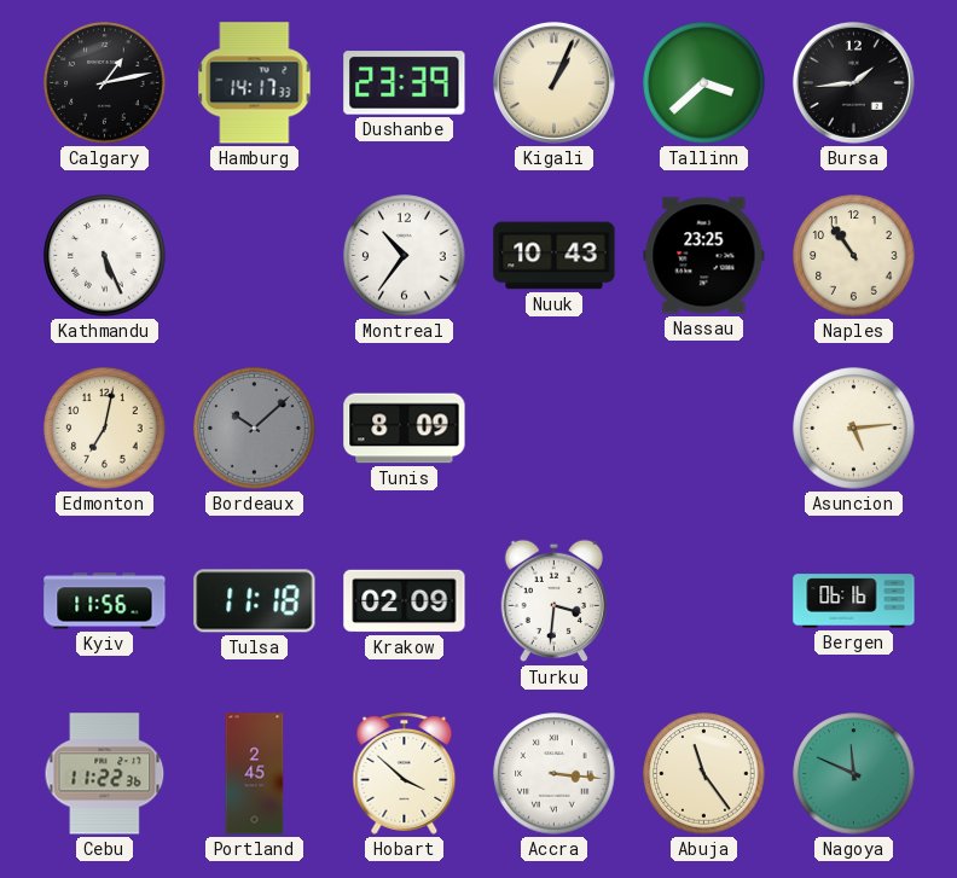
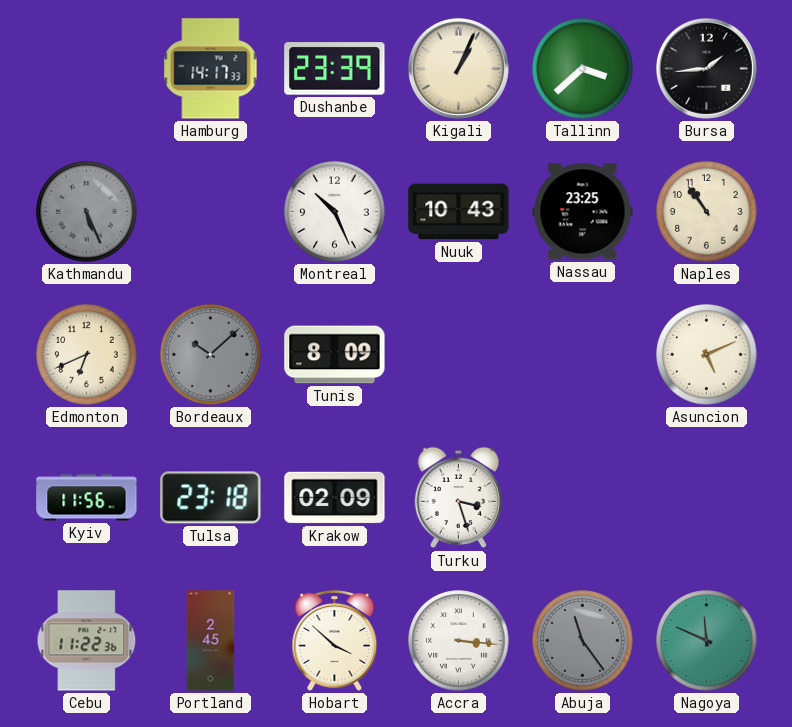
Calgary: 1:13 -> none (105, 83)
Kathmandu dial: white -> grey (87, 212)
Montreal: 10:36 -> 10:26 (335, 212)
Edmonton: 7:02 -> 6:41 (87, 355)
Asuncion: 5:14 -> 5:11 (707, 355)
Tulsa: 11:18 -> 23:18 (211, 498)
Turku: 3:31 -> 3:27 (458, 498)
Bergen: 06:16 -> none (854, 601)
Abuja dial: cream -> grey (583, 641)
